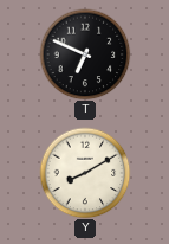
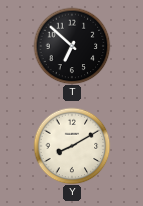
T: 6:49 -> 6:52 (72, 46)
